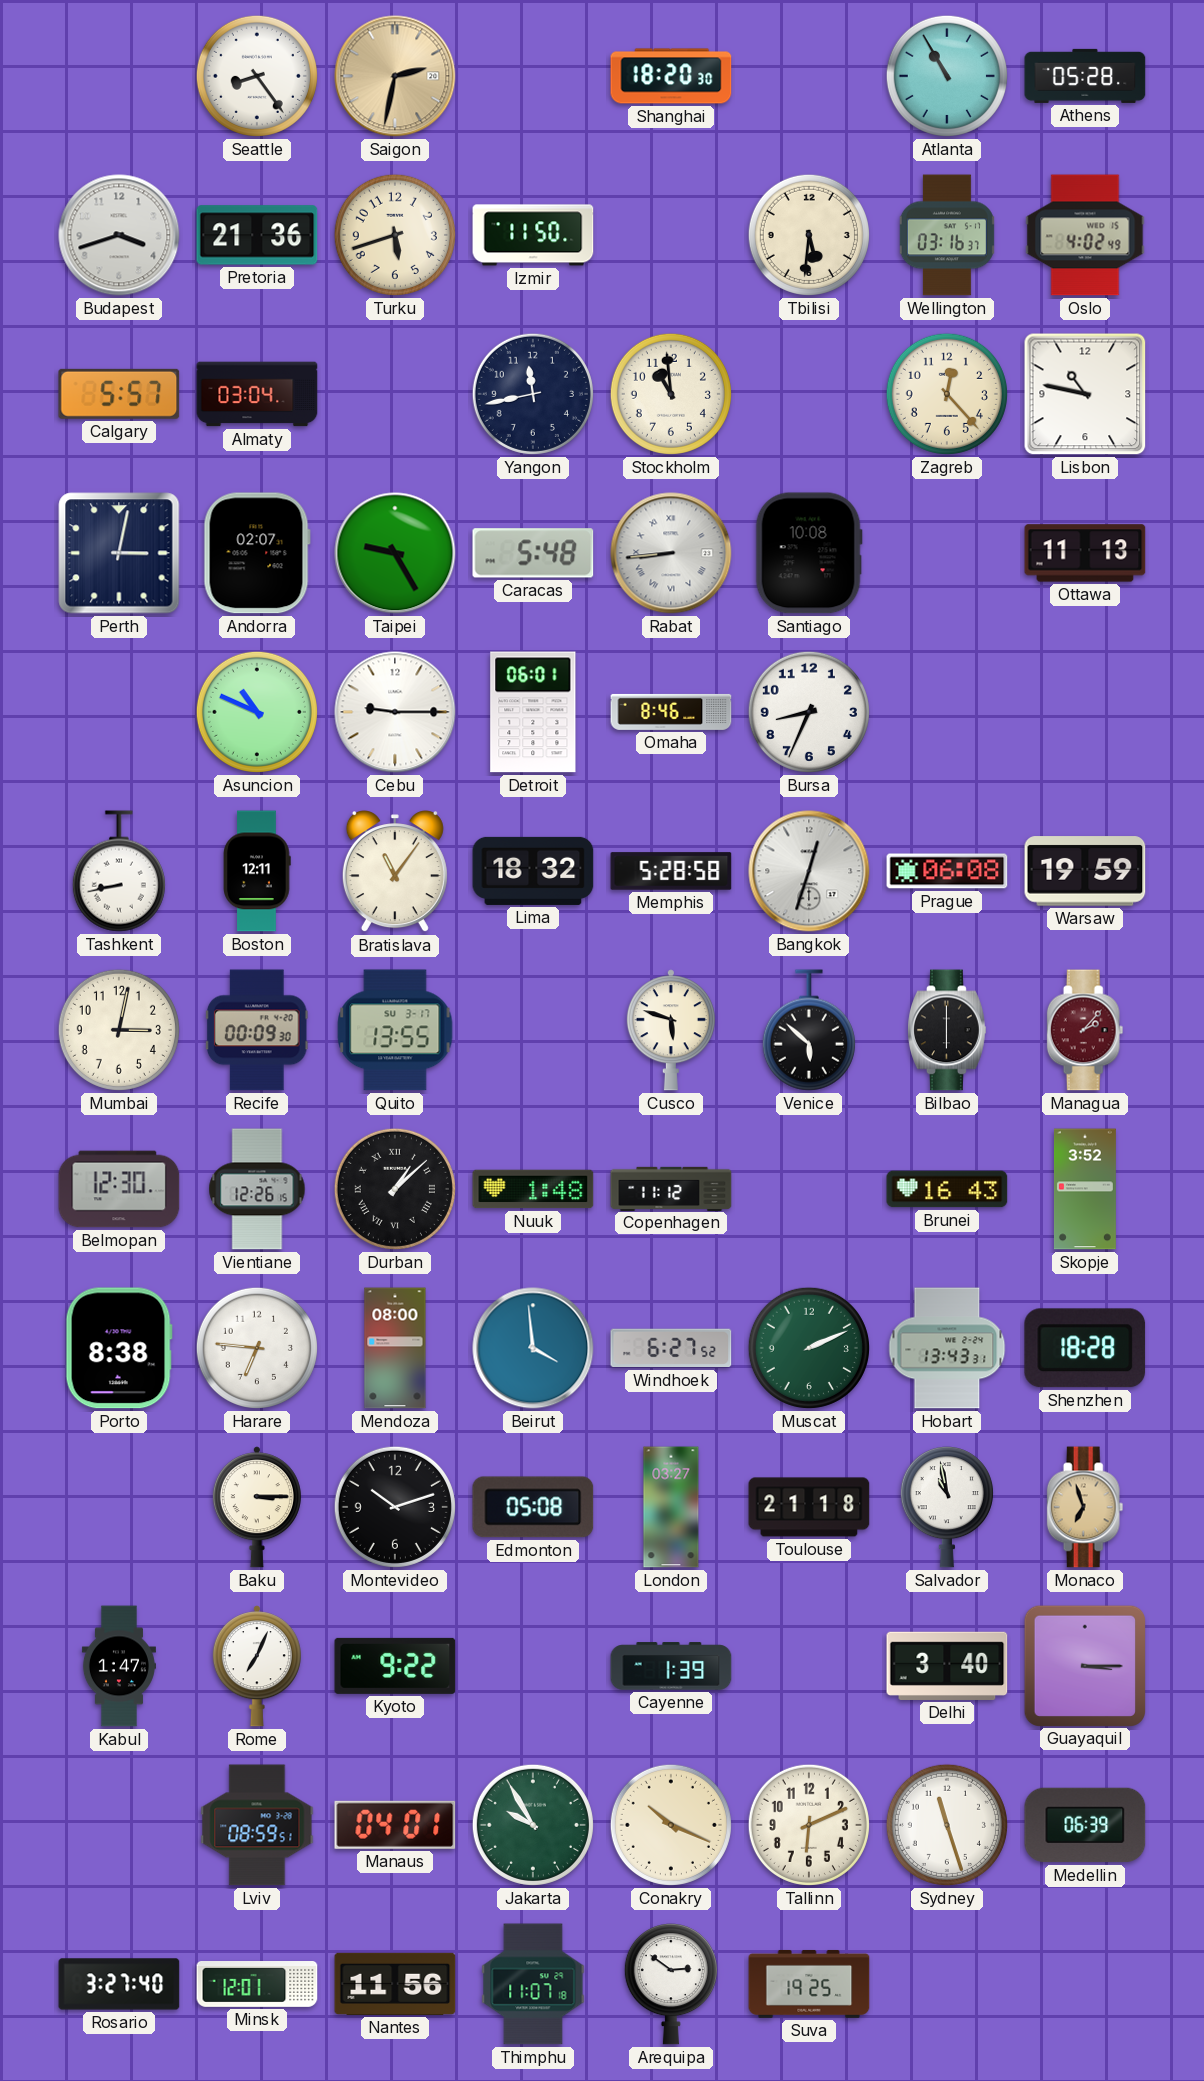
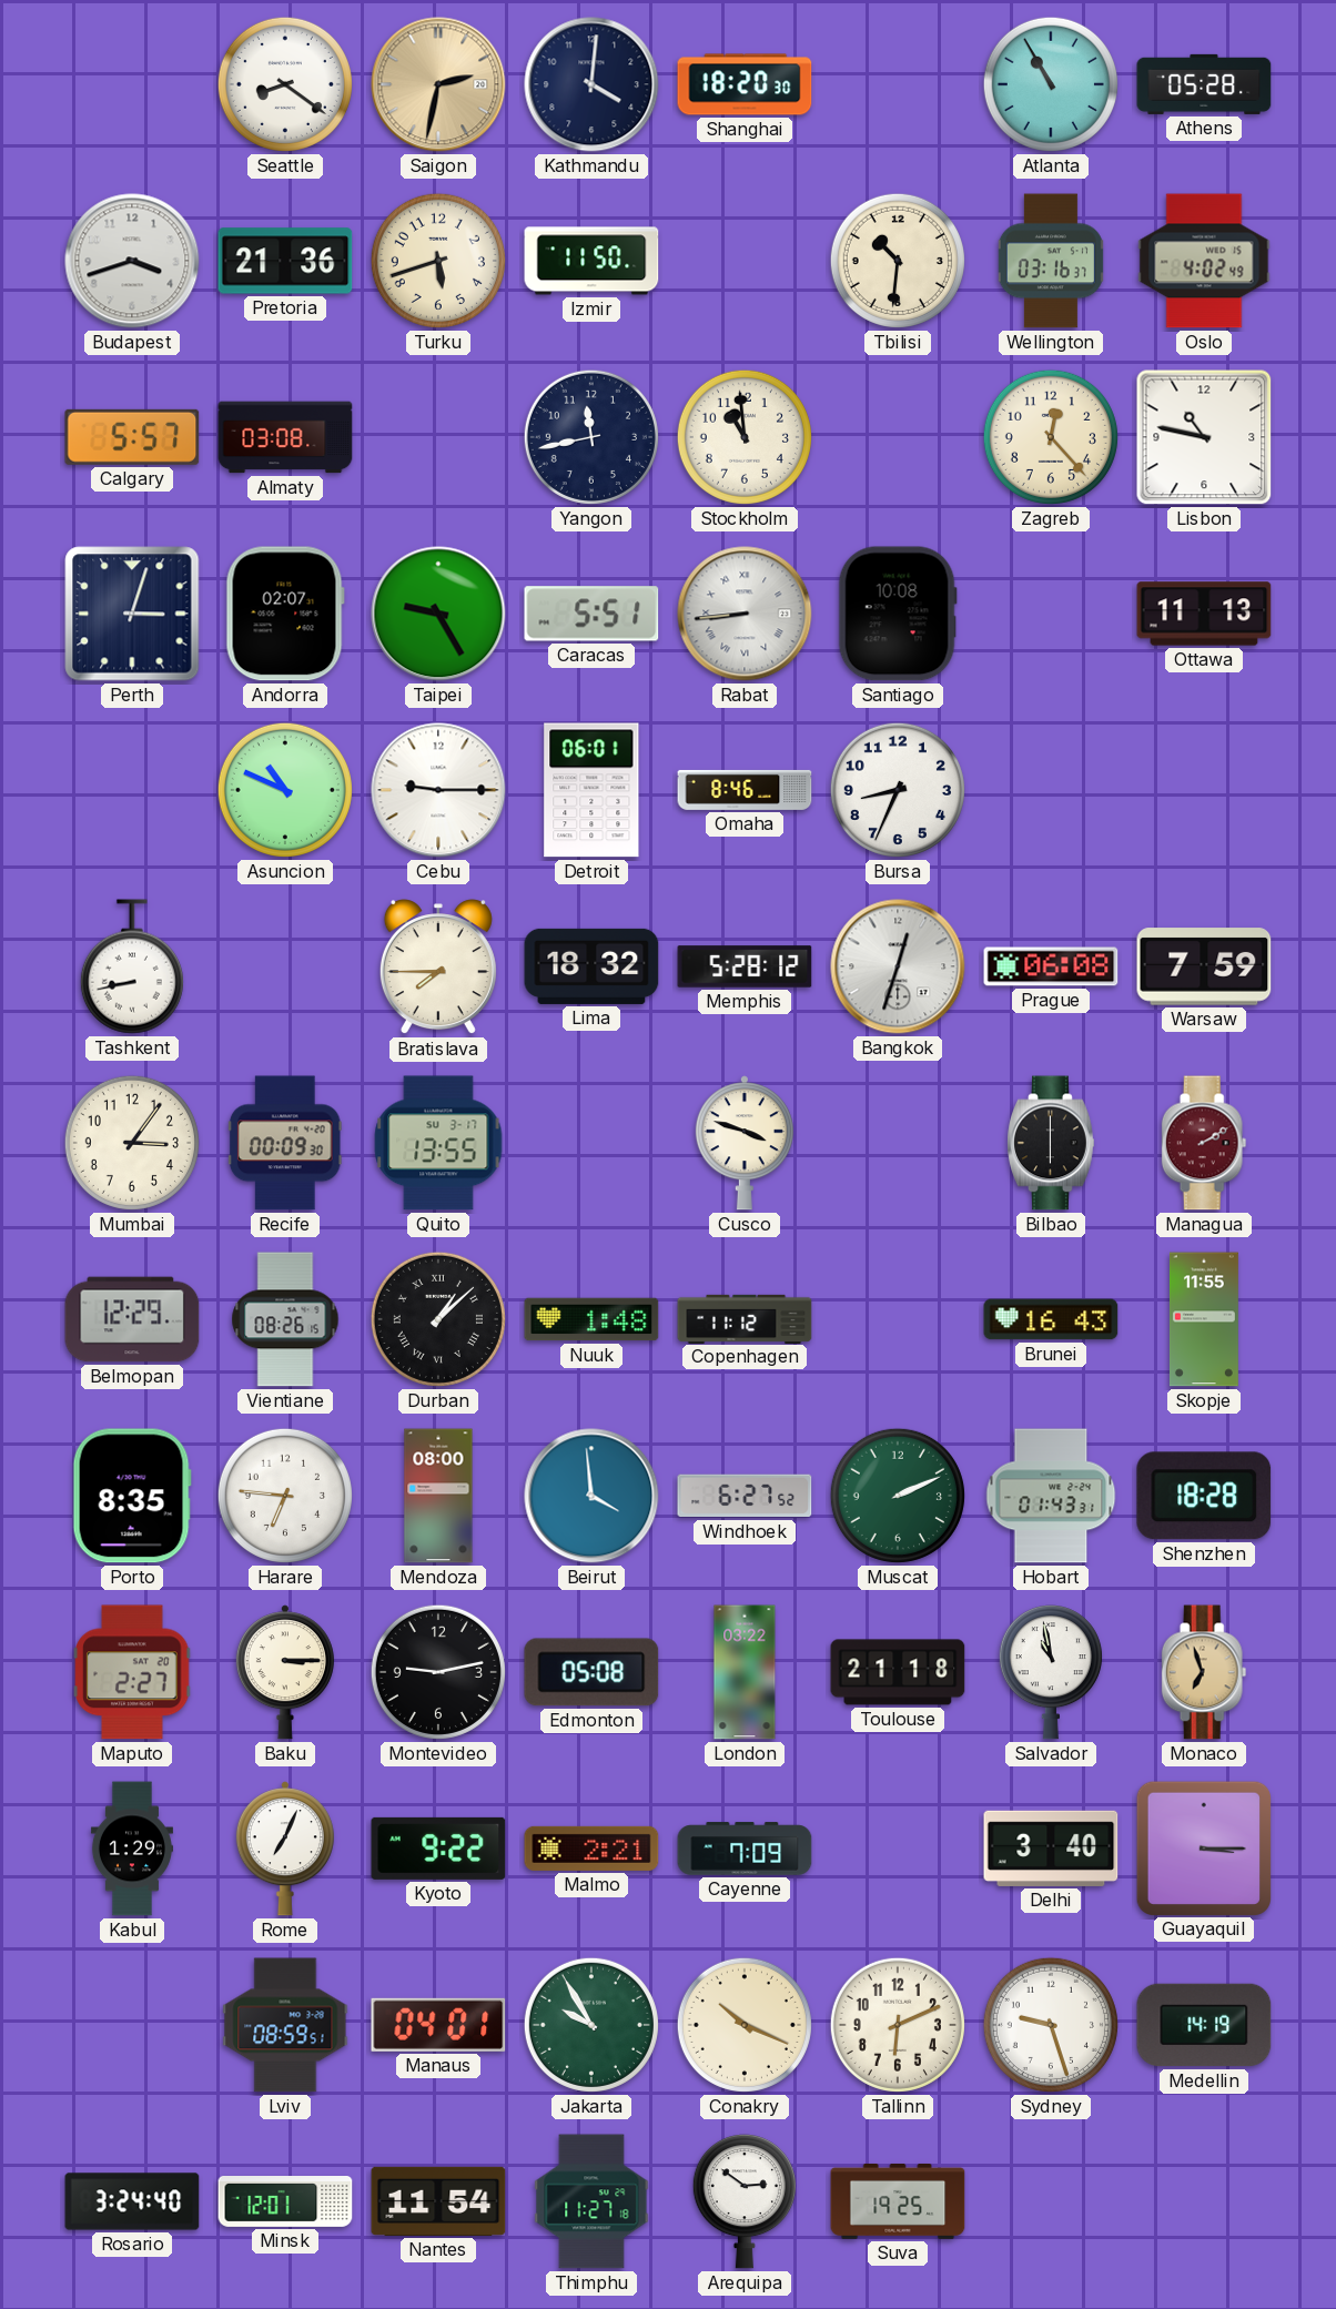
Seattle: 8:24 -> 8:21 (285, 84)
Kathmandu: none -> 4:01 (591, 84)
Tbilisi: 5:31 -> 10:31 (898, 261)
Almaty: 03:04 -> 03:08 (285, 437)
Perth: 3:02 -> 3:03 (132, 614)
Caracas: 5:48 -> 5:51 (591, 614)
Boston: 12:11 -> none (257, 871)
Bratislava: 11:06 -> 7:45 (438, 968)
Memphis: 5:28:58 -> 5:28:12 (745, 966)
Warsaw: 19:59 -> 7:59 (1204, 966)
Mumbai: 3:02 -> 3:06 (132, 1143)
Cusco: 5:48 -> 3:48 (745, 1143)
Venice: 5:52 -> none (809, 1030)
Managua: 2:07 -> 2:10 (1204, 1143)
Belmopan: 12:30 -> 12:29 (132, 1319)
Vientiane: 12:26 -> 08:26 (285, 1319)
Skopje: 3:52 -> 11:55 (1204, 1319)
Porto: 8:38 -> 8:35 (132, 1496)
Hobart: 13:43 -> 01:43 (1051, 1496)
Maputo: none -> 2:27 (132, 1672)
Montevideo: 10:12 -> 9:13 (438, 1672)
London: 03:27 -> 03:22 (745, 1672)
Kabul: 1:47 -> 1:29 (132, 1849)
Malmo: none -> 2:21 (591, 1849)
Cayenne: 1:39 -> 7:09 (745, 1849)
Sydney: 11:27 -> 9:27 (1051, 2025)
Medellin: 06:39 -> 14:19 (1204, 2025)
Rosario: 3:27 -> 3:24 (132, 2201)
Nantes: 11:56 -> 11:54 (438, 2201)
Thimphu: 11:07 -> 11:27 (591, 2201)
